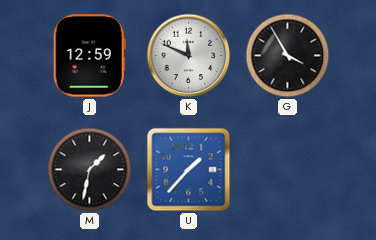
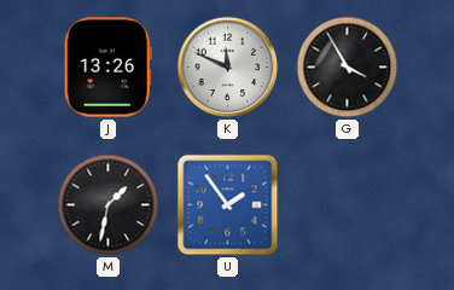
J: 12:59 -> 13:26 (107, 68)
U: 1:37 -> 1:54 (228, 205)
